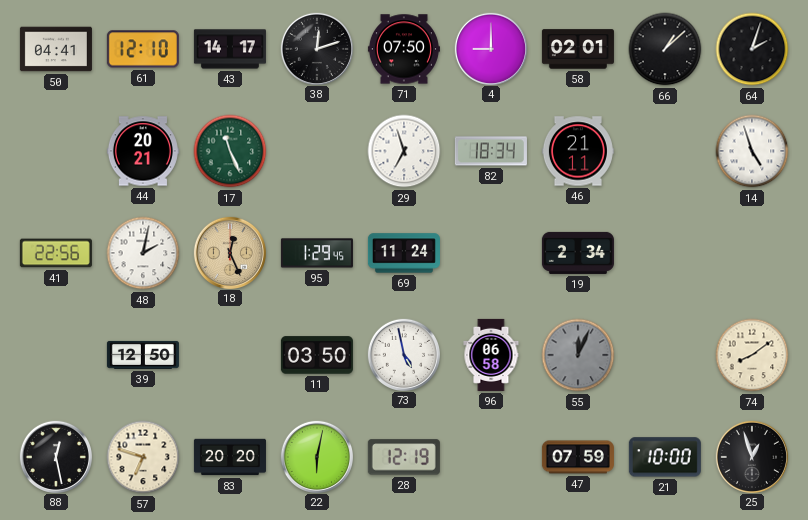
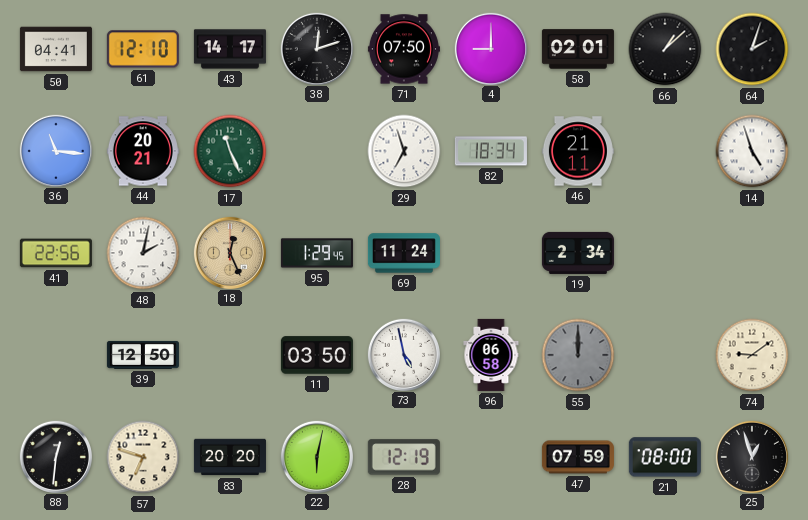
36: none -> 11:16 (55, 150)
55: 12:04 -> 12:00 (578, 355)
74: 8:09 -> 9:09 (752, 355)
88: 12:28 -> 12:31 (55, 456)
21: 10:00 -> 08:00 (665, 457)
